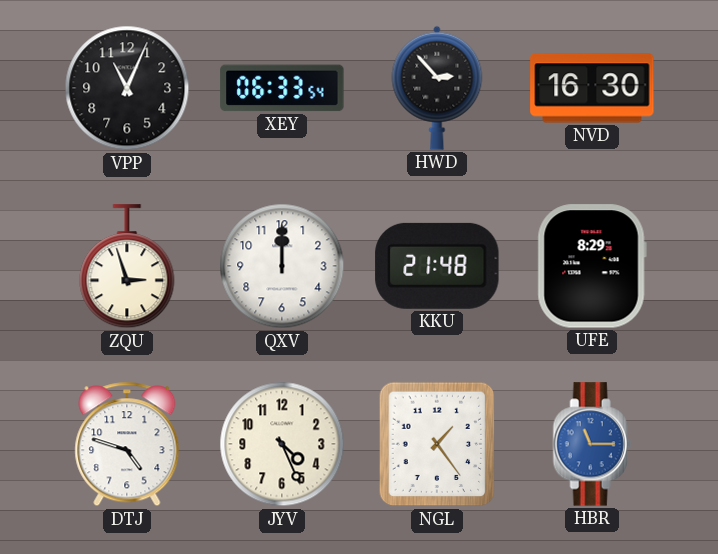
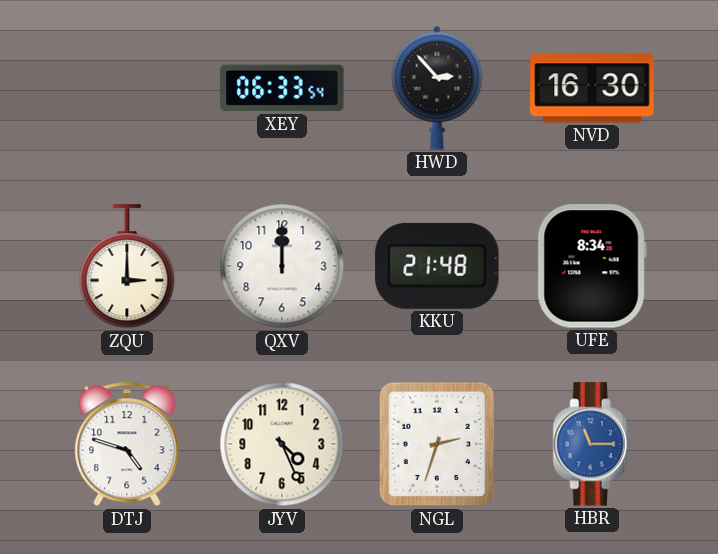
VPP: 11:04 -> none (127, 88)
ZQU: 2:57 -> 3:00 (127, 267)
UFE: 8:29 -> 8:34 (592, 266)
NGL: 1:24 -> 2:33 (437, 444)
